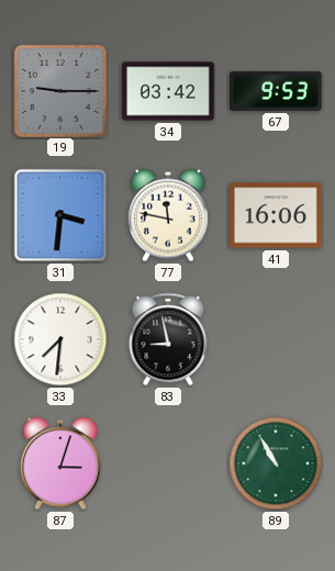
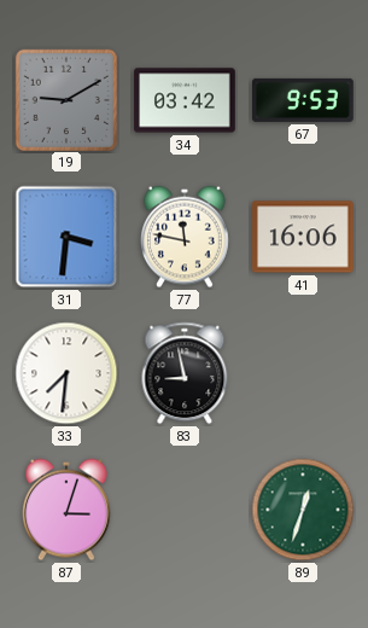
19: 9:15 -> 9:10 (65, 99)
89: 10:55 -> 12:33 (303, 510)
